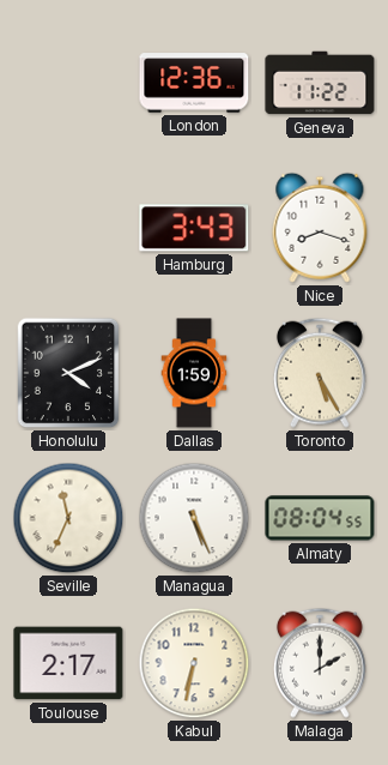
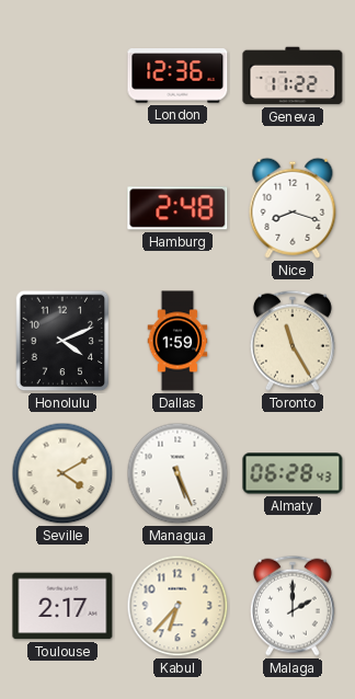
Hamburg: 3:43 -> 2:48 (177, 208)
Toronto: 5:25 -> 11:25 (293, 341)
Seville: 11:34 -> 4:10 (62, 473)
Almaty: 08:04 -> 06:28 (293, 473)
Kabul: 6:32 -> 6:37 (177, 606)
